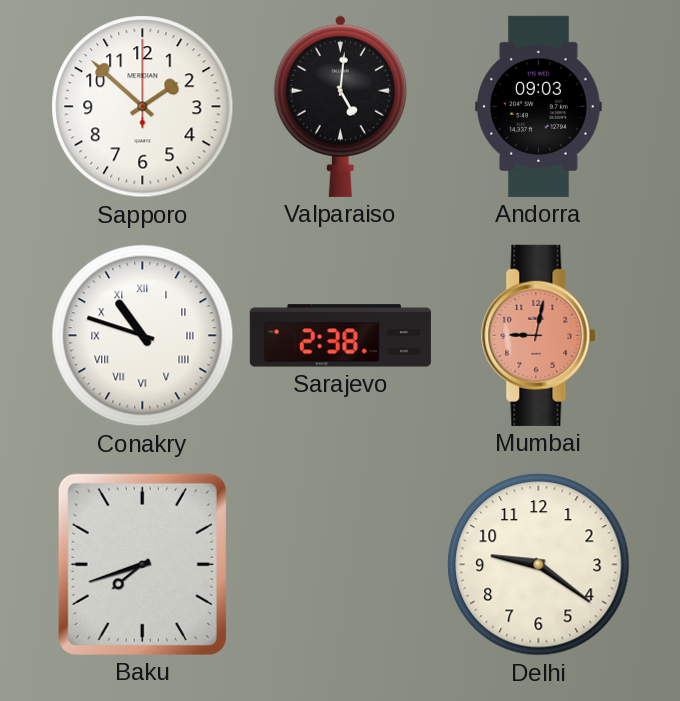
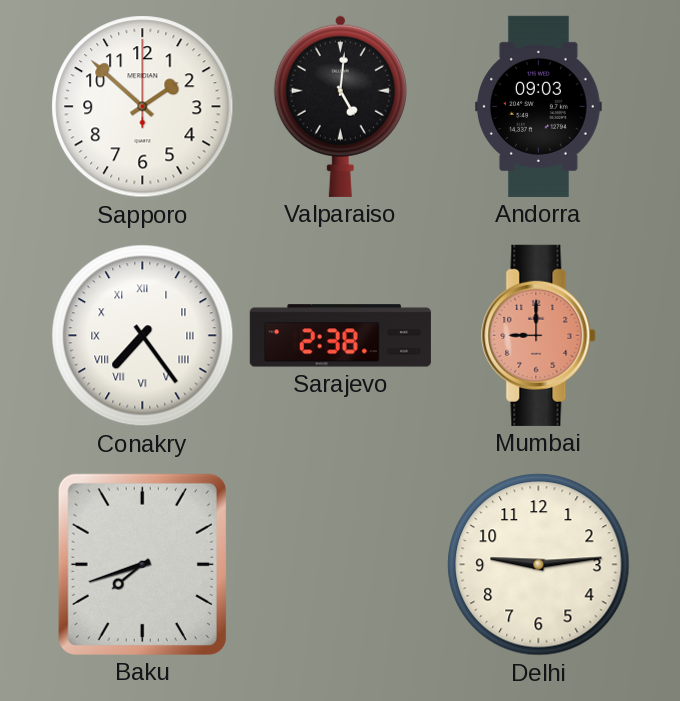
Conakry: 10:48 -> 7:24 (143, 336)
Mumbai: 9:02 -> 9:00 (539, 335)
Delhi: 9:21 -> 9:14 (539, 565)
